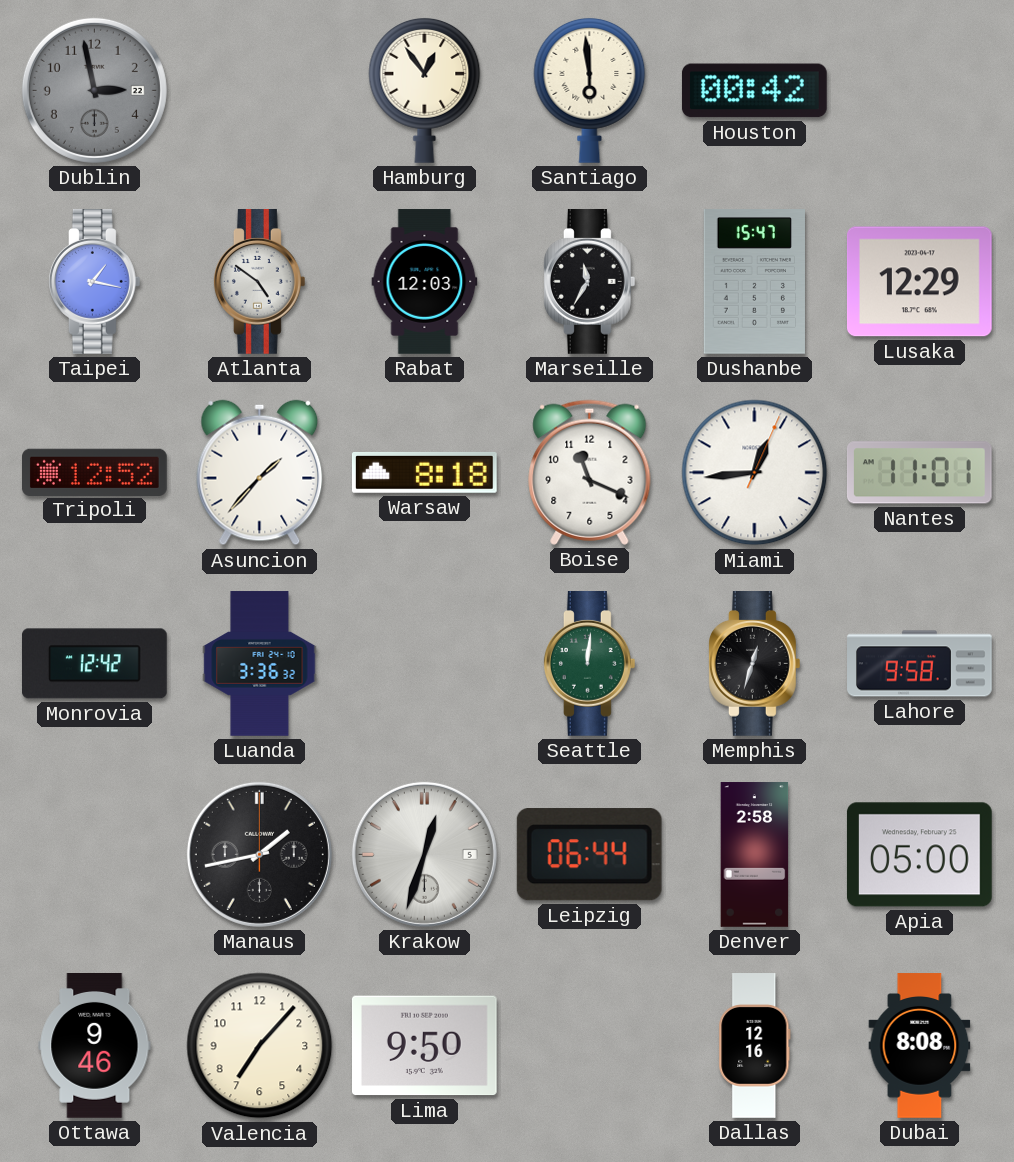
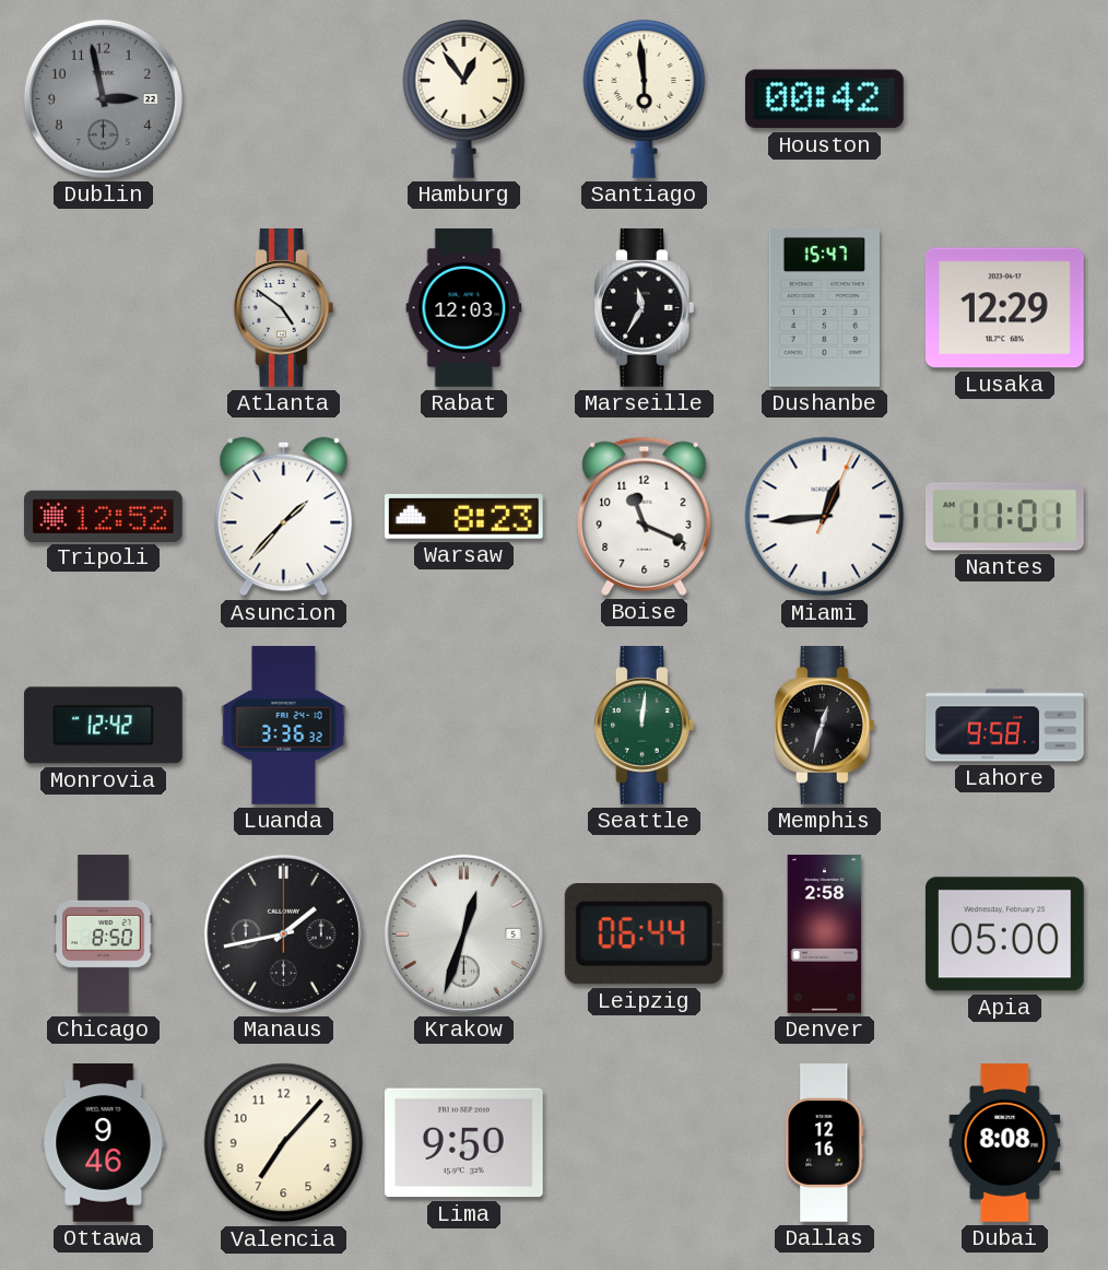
Taipei: 1:17 -> none (94, 282)
Warsaw: 8:18 -> 8:23 (464, 517)
Chicago: none -> 8:50 (104, 934)
